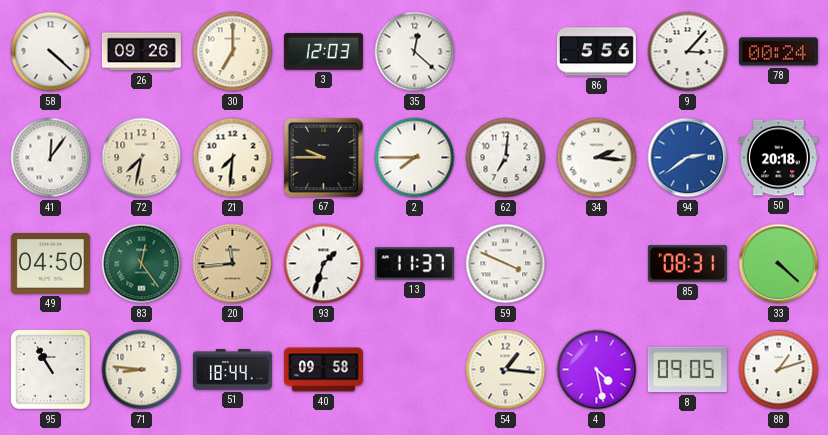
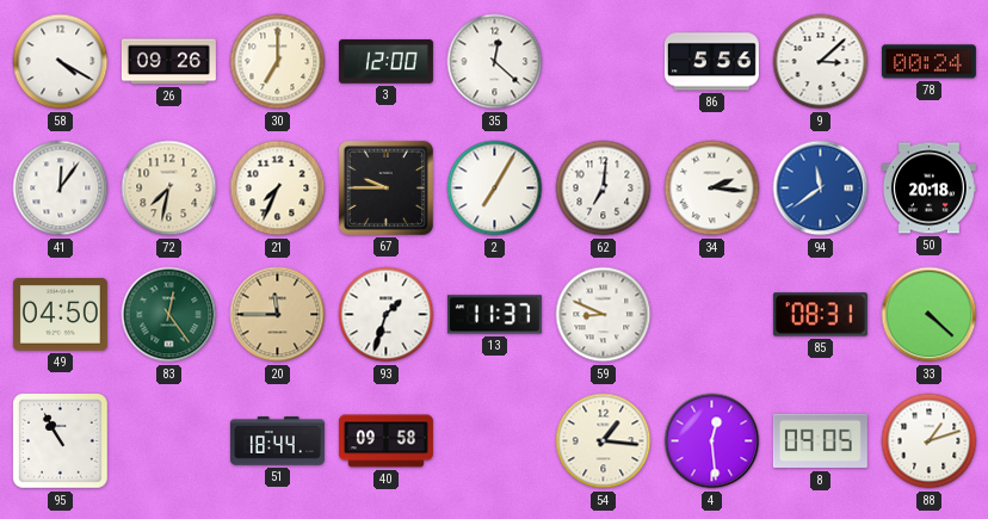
58: 4:22 -> 4:20 (61, 62)
3: 12:03 -> 12:00 (385, 62)
9: 3:07 -> 3:08 (821, 62)
21: 7:31 -> 7:34 (278, 189)
2: 7:45 -> 7:05 (495, 189)
94: 2:39 -> 11:39 (821, 189)
20: 11:44 -> 11:45 (278, 315)
59: 3:49 -> 8:49 (604, 315)
71: 8:46 -> none (142, 370)
4: 4:28 -> 12:29 (712, 441)
